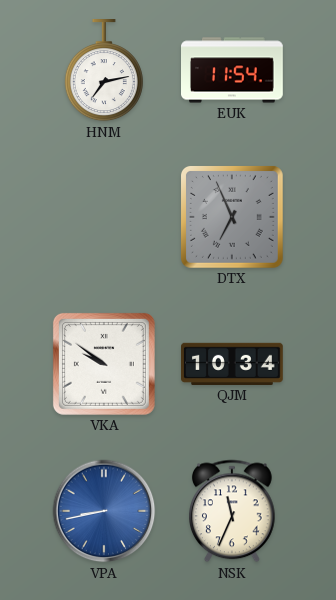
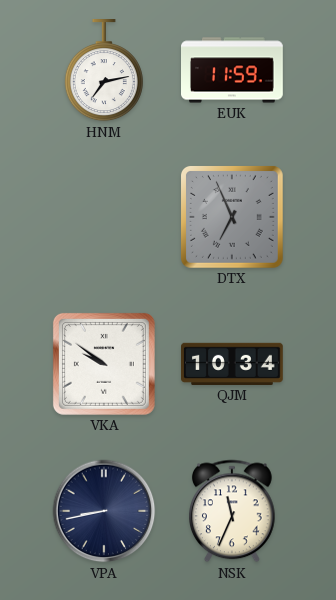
EUK: 11:54 -> 11:59 (232, 70)
VPA dial: blue -> navy (104, 511)
